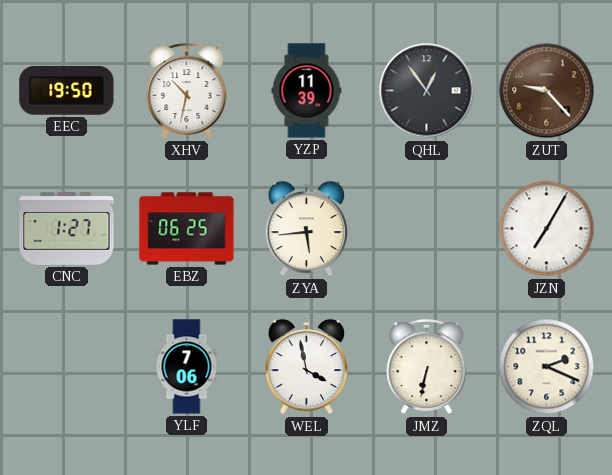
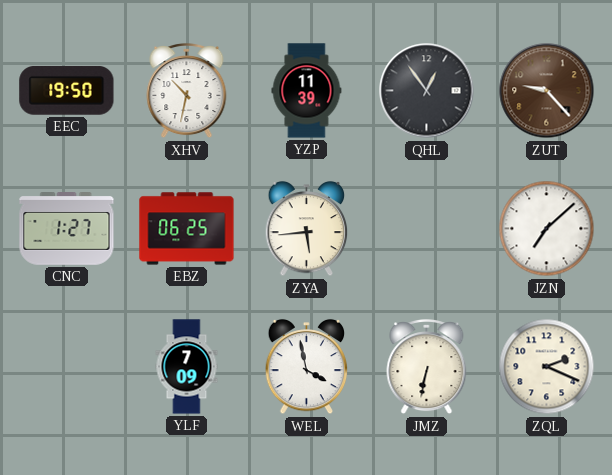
JZN: 7:05 -> 7:08 (547, 229)
YLF: 7:06 -> 7:09 (187, 367)
